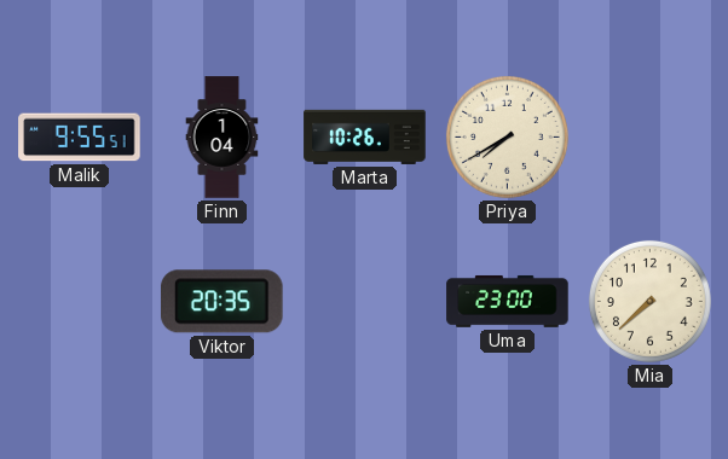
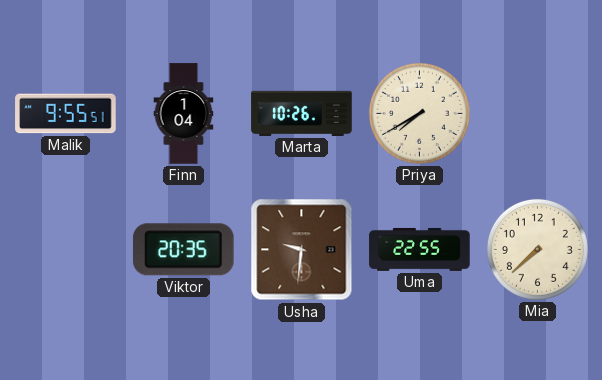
Usha: none -> 9:31 (302, 250)
Uma: 23:00 -> 22:55 (420, 249)
